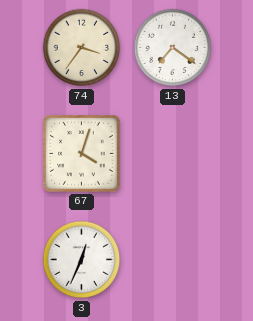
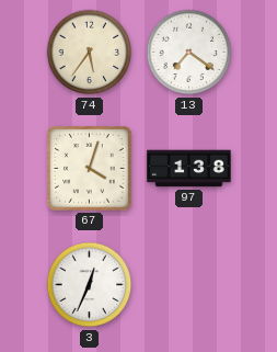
74: 3:36 -> 5:36 (90, 53)
97: none -> 1:38 (189, 169)
